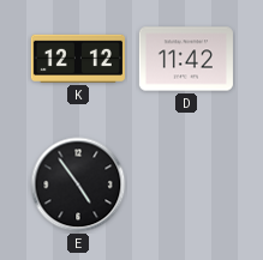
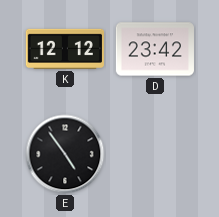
D: 11:42 -> 23:42 (155, 49)
